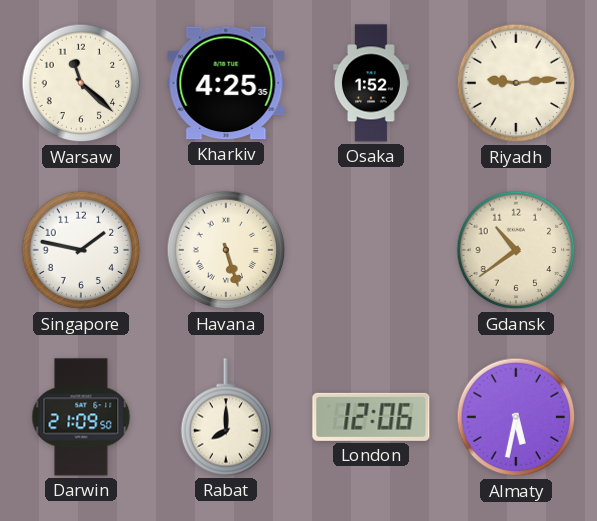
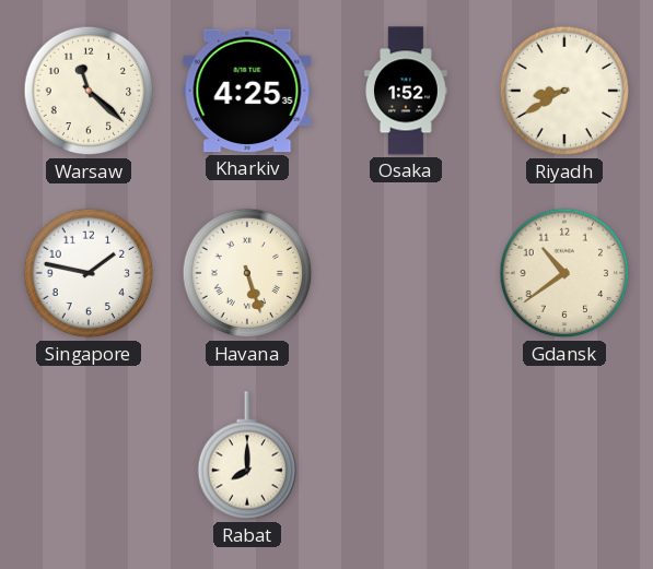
Riyadh: 9:14 -> 8:40 (564, 91)
Darwin: 21:09 -> none (81, 417)
London: 12:06 -> none (371, 417)
Almaty: 5:32 -> none (516, 417)
